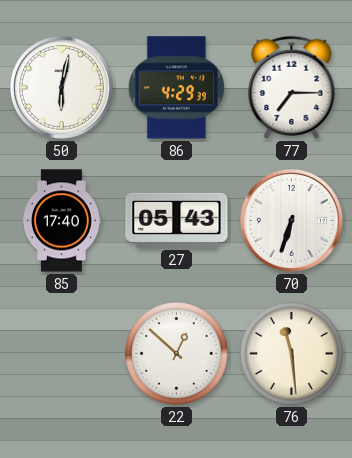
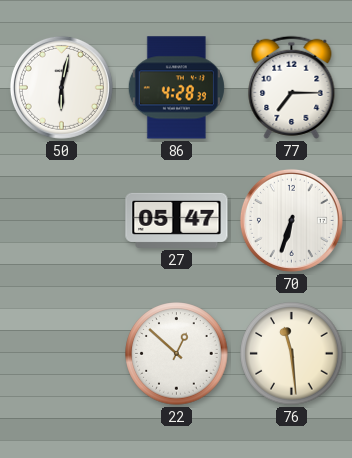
86: 4:29 -> 4:28 (176, 88)
85: 17:40 -> none (61, 221)
27: 05:43 -> 05:47 (177, 220)
